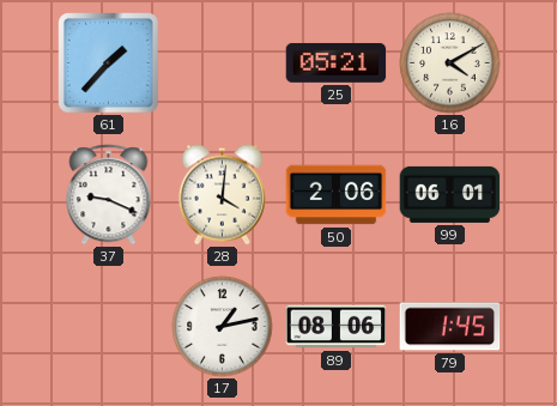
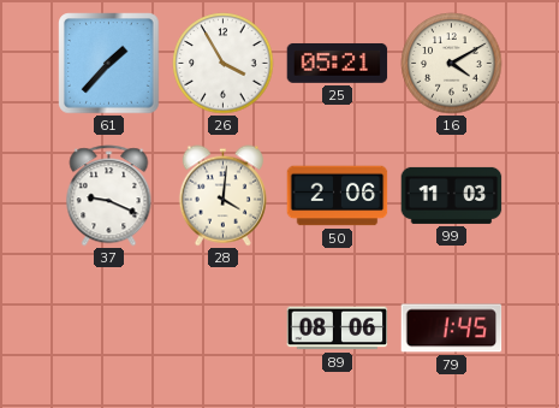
26: none -> 3:55 (224, 64)
99: 06:01 -> 11:03 (452, 195)
17: 1:13 -> none (223, 327)
